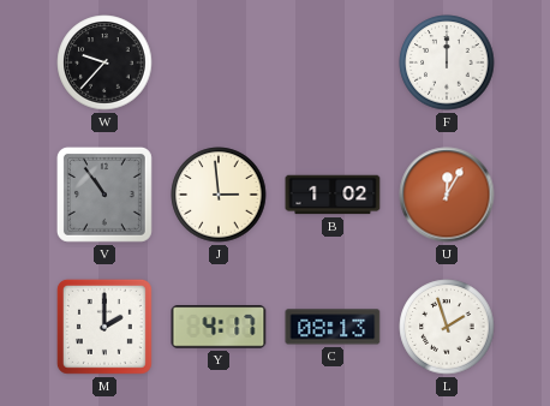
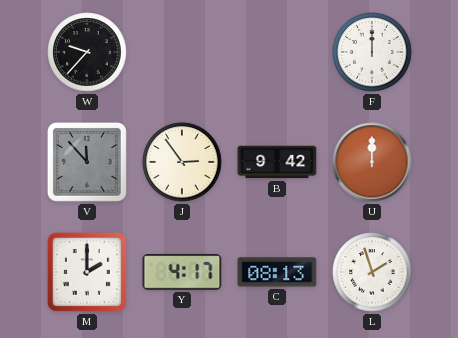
V: 10:54 -> 11:53 (87, 162)
J: 2:59 -> 2:54 (182, 162)
B: 1:02 -> 9:42 (277, 162)
U: 12:05 -> 12:00 (372, 162)
